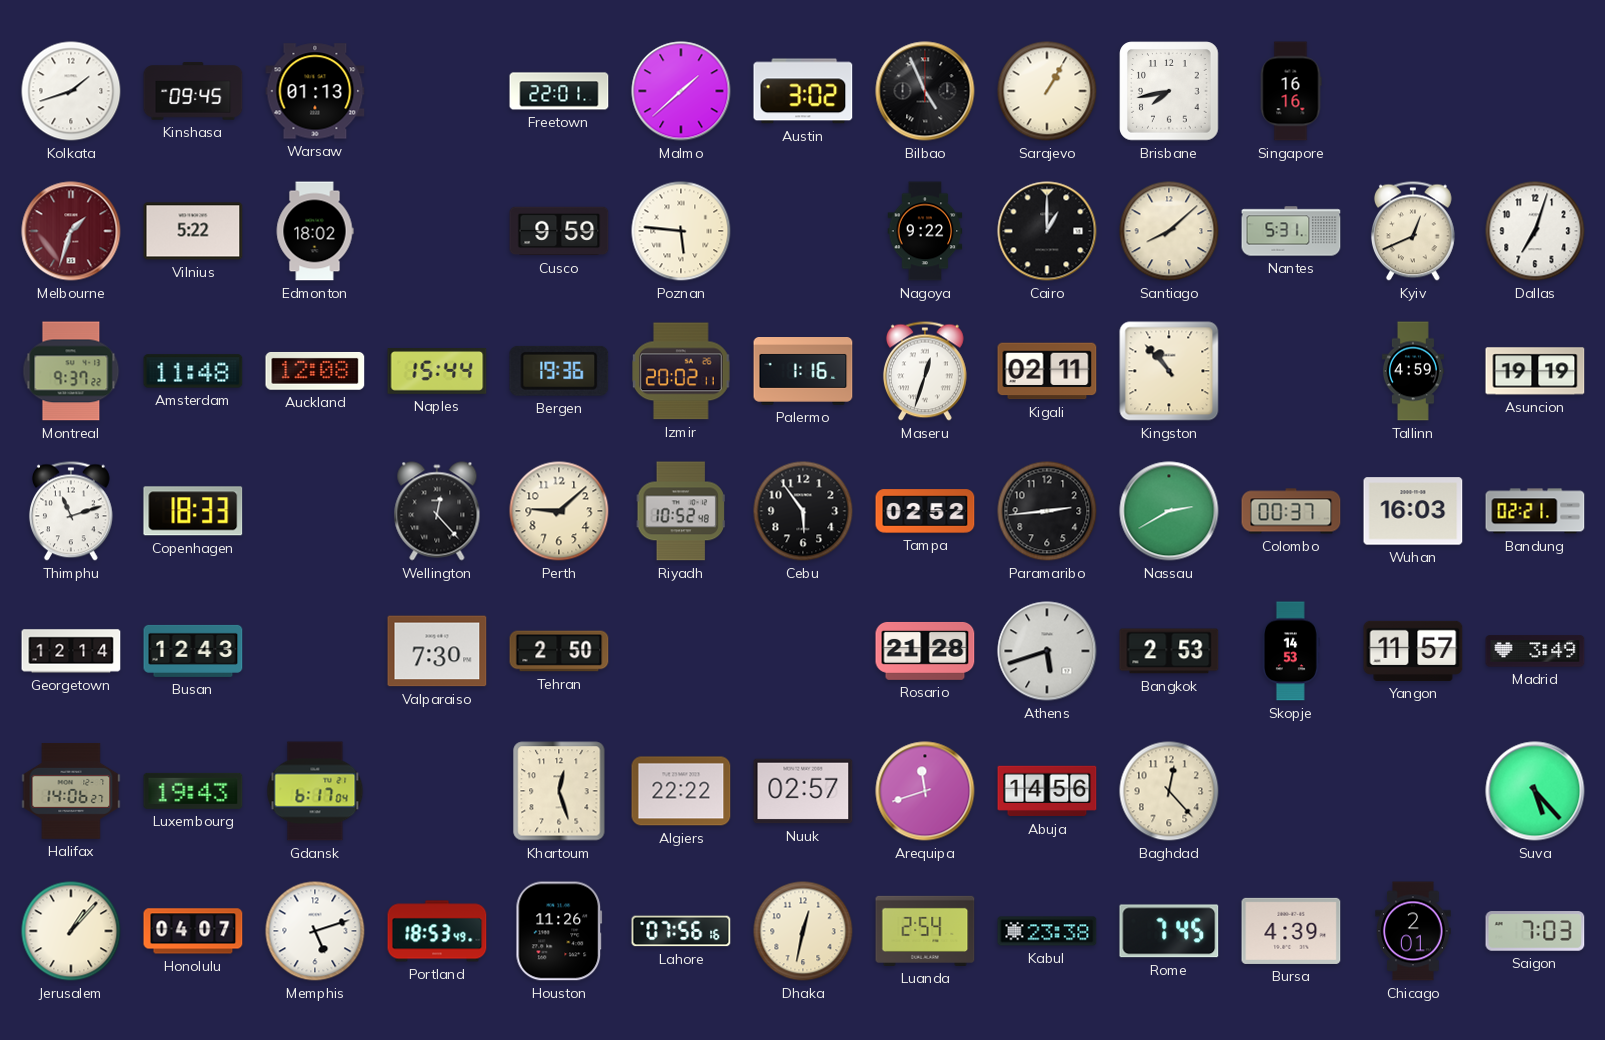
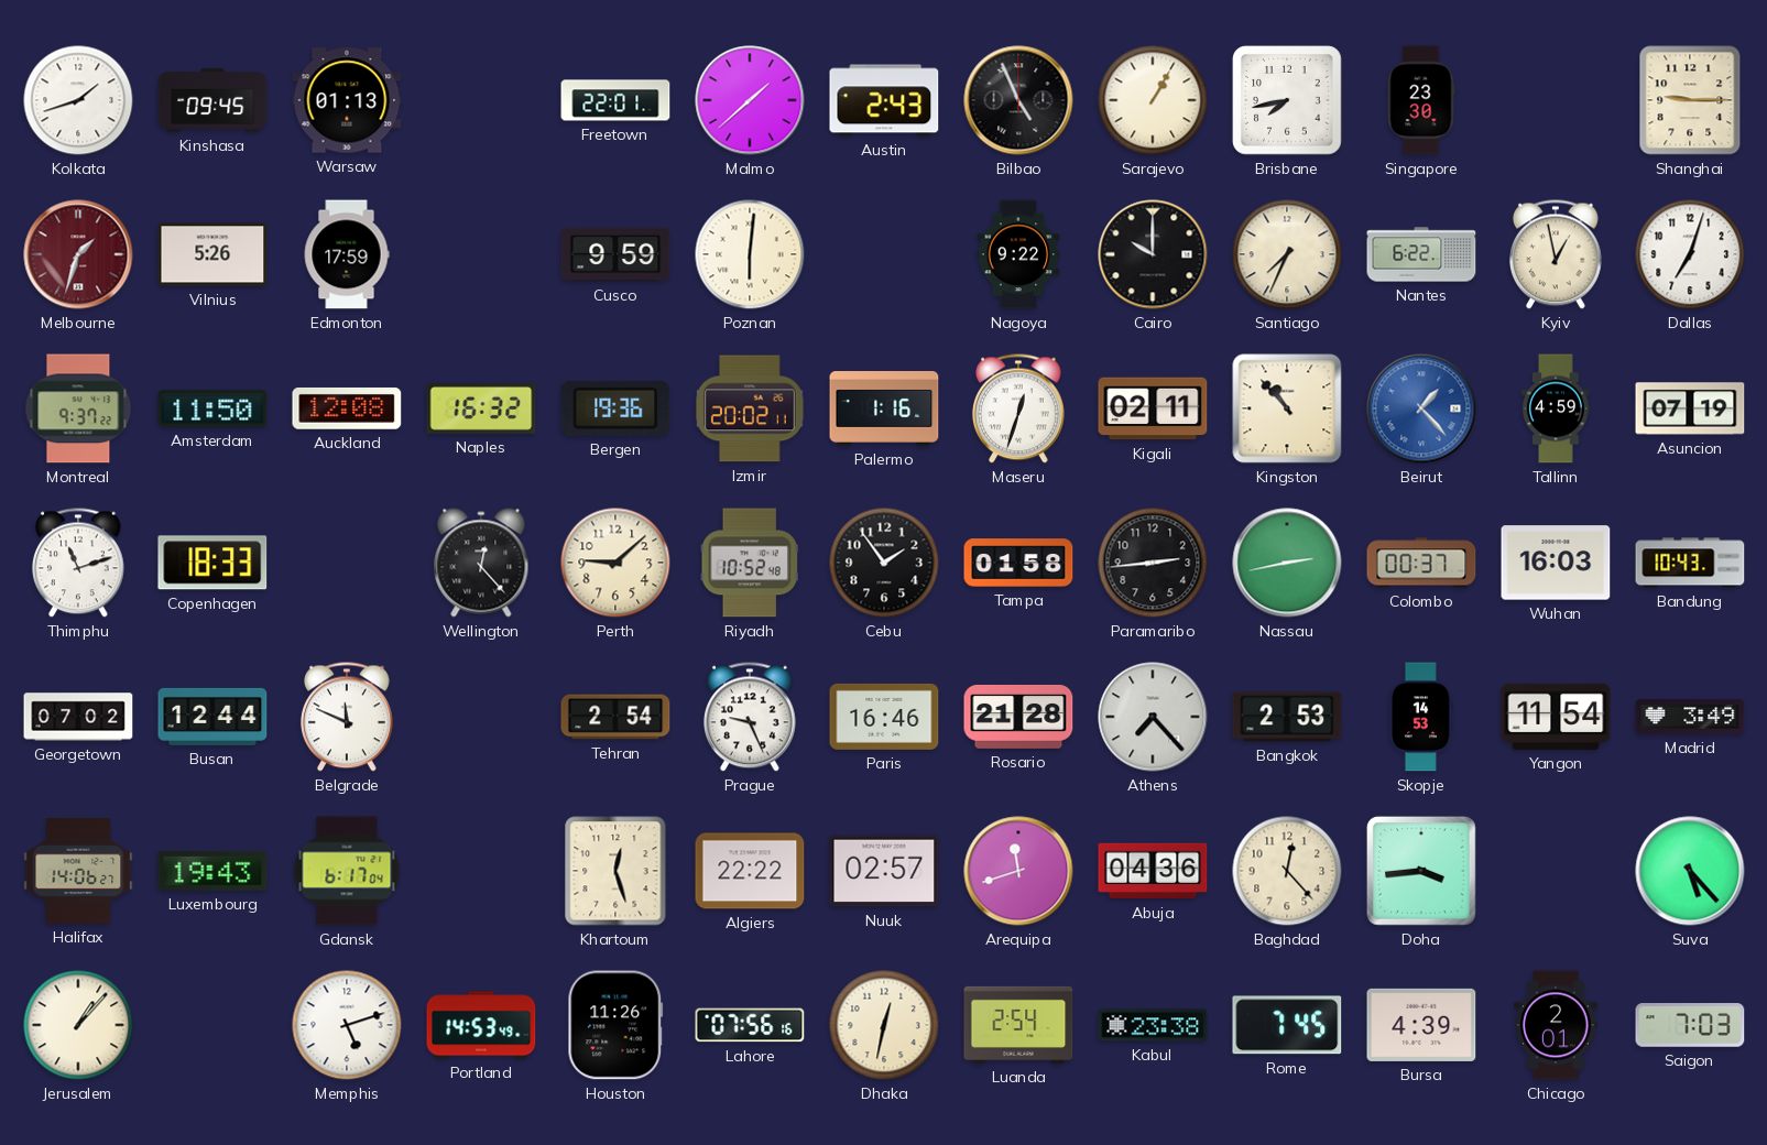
Austin: 3:02 -> 2:43 (884, 100)
Singapore: 16:16 -> 23:30 (1421, 100)
Shanghai: none -> 9:15 (1690, 100)
Vilnius: 5:22 -> 5:26 (212, 254)
Edmonton: 18:02 -> 17:59 (347, 254)
Poznan: 5:46 -> 6:01 (750, 254)
Cairo: 1:00 -> 10:00 (1153, 254)
Santiago: 8:08 -> 7:34 (1287, 254)
Nantes: 5:31 -> 6:22 (1421, 254)
Kyiv: 12:41 -> 12:58 (1556, 254)
Amsterdam: 11:48 -> 11:50 (212, 408)
Naples: 15:44 -> 16:32 (481, 410)
Beirut: none -> 1:23 (1421, 408)
Asuncion: 19:19 -> 07:19 (1690, 408)
Cebu: 5:54 -> 1:54 (884, 563)
Tampa: 02:52 -> 01:58 (1018, 563)
Nassau: 2:40 -> 2:43 (1287, 563)
Bandung: 02:21 -> 10:43 (1690, 563)
Georgetown: 12:14 -> 07:02 (78, 717)
Busan: 12:43 -> 12:44 (212, 717)
Belgrade: none -> 11:49 (347, 717)
Valparaiso: 7:30 -> none (437, 651)
Tehran: 2:50 -> 2:54 (615, 717)
Prague: none -> 9:26 (750, 717)
Paris: none -> 16:46 (884, 717)
Athens: 5:42 -> 7:23 (1153, 717)
Yangon: 11:57 -> 11:54 (1556, 717)
Abuja: 14:56 -> 04:36 (1153, 871)
Doha: none -> 3:44 (1421, 871)
Honolulu: 04:07 -> none (193, 931)
Portland: 18:53 -> 14:53 (481, 1025)
